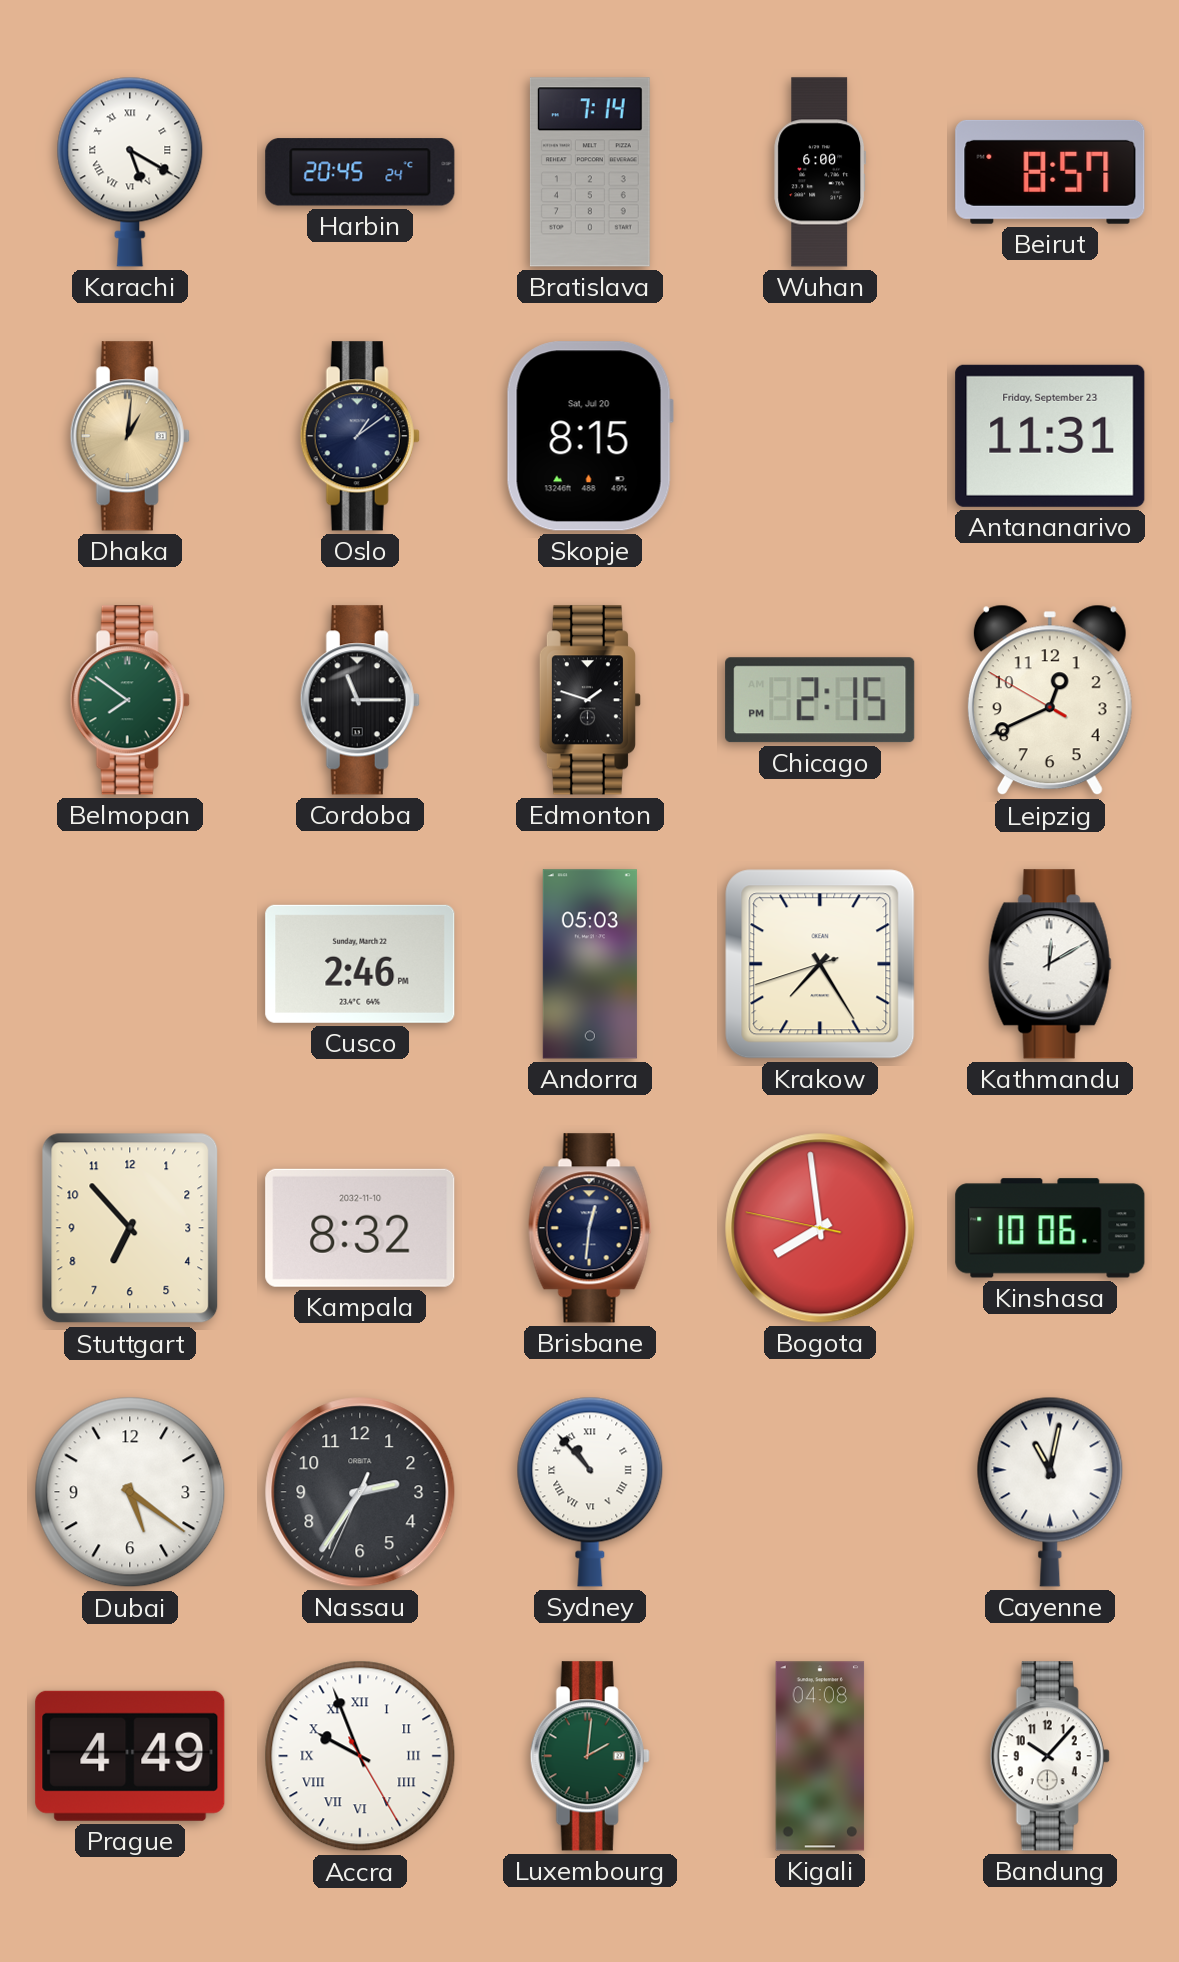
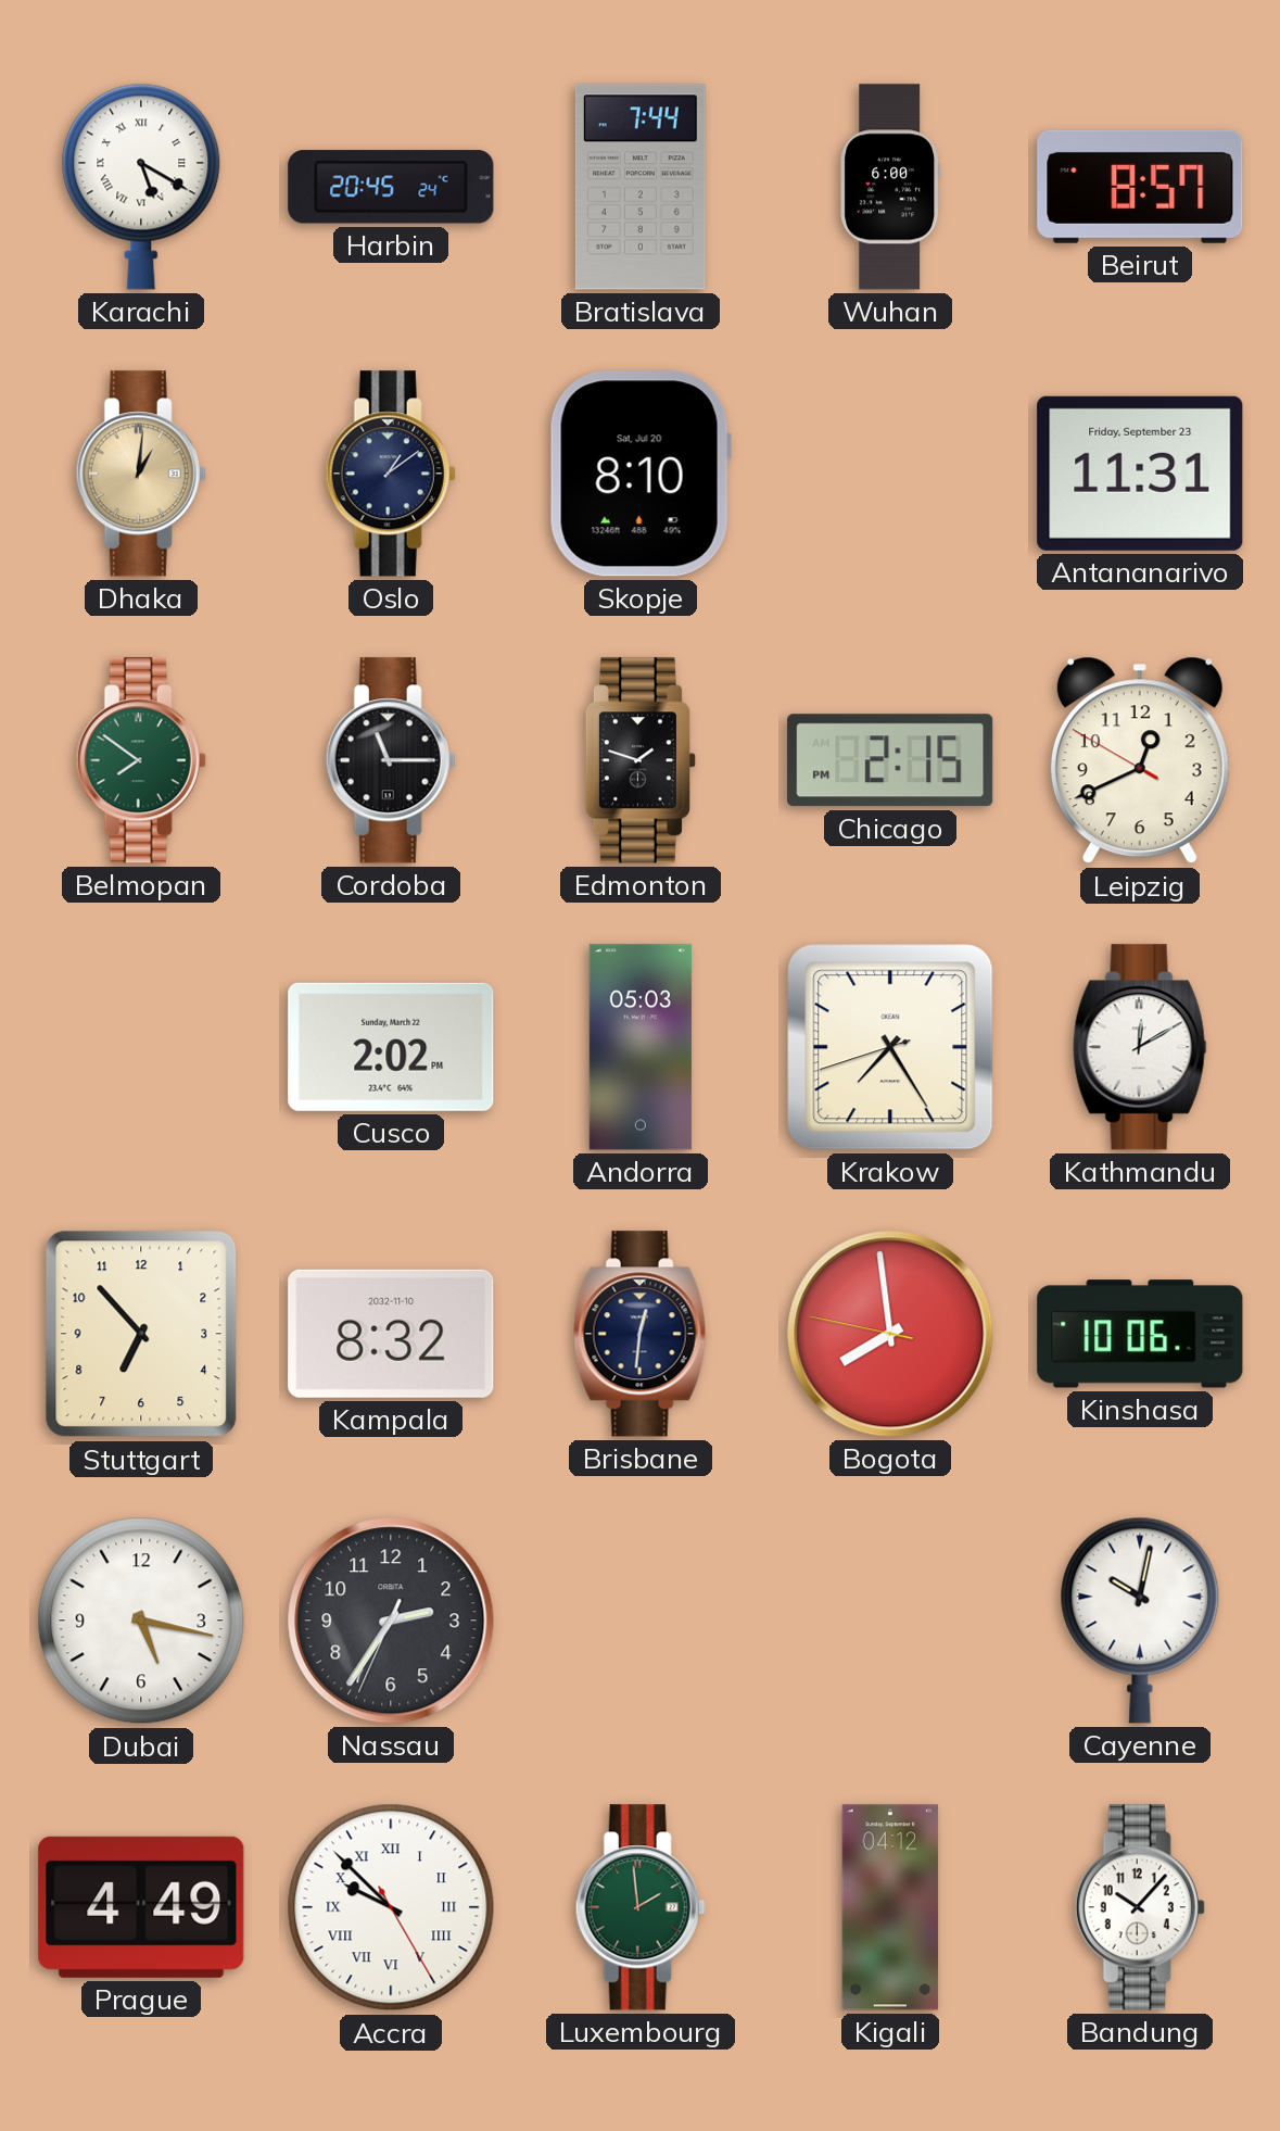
Bratislava: 7:14 -> 7:44 (641, 187)
Skopje: 8:15 -> 8:10 (641, 474)
Cusco: 2:46 -> 2:02 (391, 1047)
Dubai: 5:21 -> 5:17 (141, 1621)
Sydney: 10:53 -> none (590, 1492)
Cayenne: 11:02 -> 10:02 (1140, 1621)
Accra: 9:56 -> 9:52 (391, 1907)
Luxembourg: 2:01 -> 1:59 (641, 1907)
Kigali: 04:08 -> 04:12 (890, 1907)
